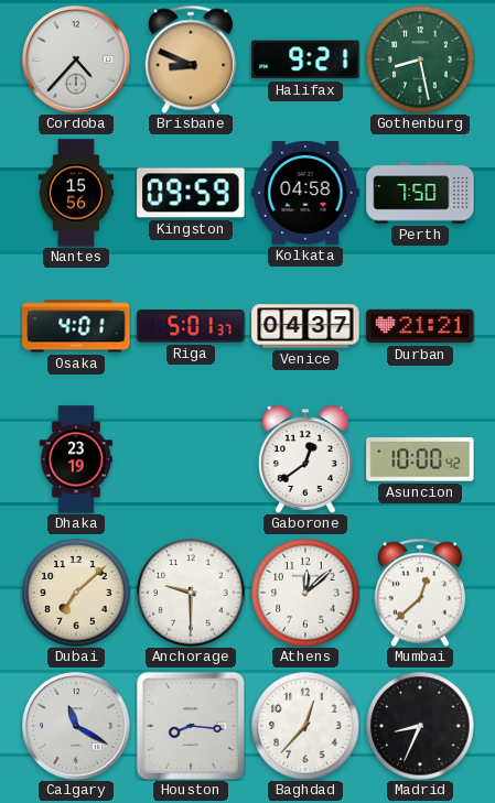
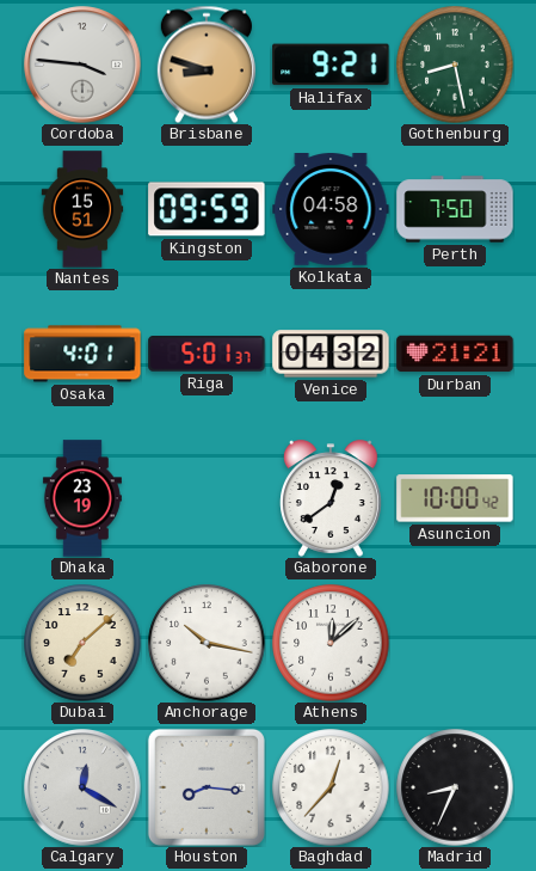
Cordoba: 4:37 -> 3:46 (84, 66)
Brisbane: 8:49 -> 8:48 (207, 65)
Nantes: 15:56 -> 15:51 (82, 209)
Venice: 04:37 -> 04:32 (331, 354)
Anchorage: 9:30 -> 10:17 (207, 643)
Mumbai: 12:38 -> none (420, 593)
Calgary: 11:20 -> 12:20 (84, 789)
